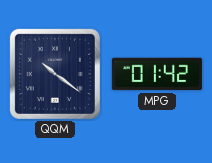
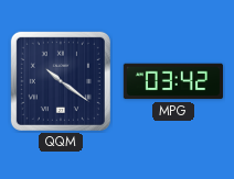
MPG: 01:42 -> 03:42 (173, 81)
